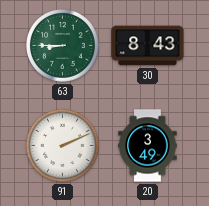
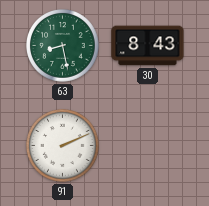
63: 8:45 -> 8:28 (63, 46)
20: 3:49 -> none (148, 146)
